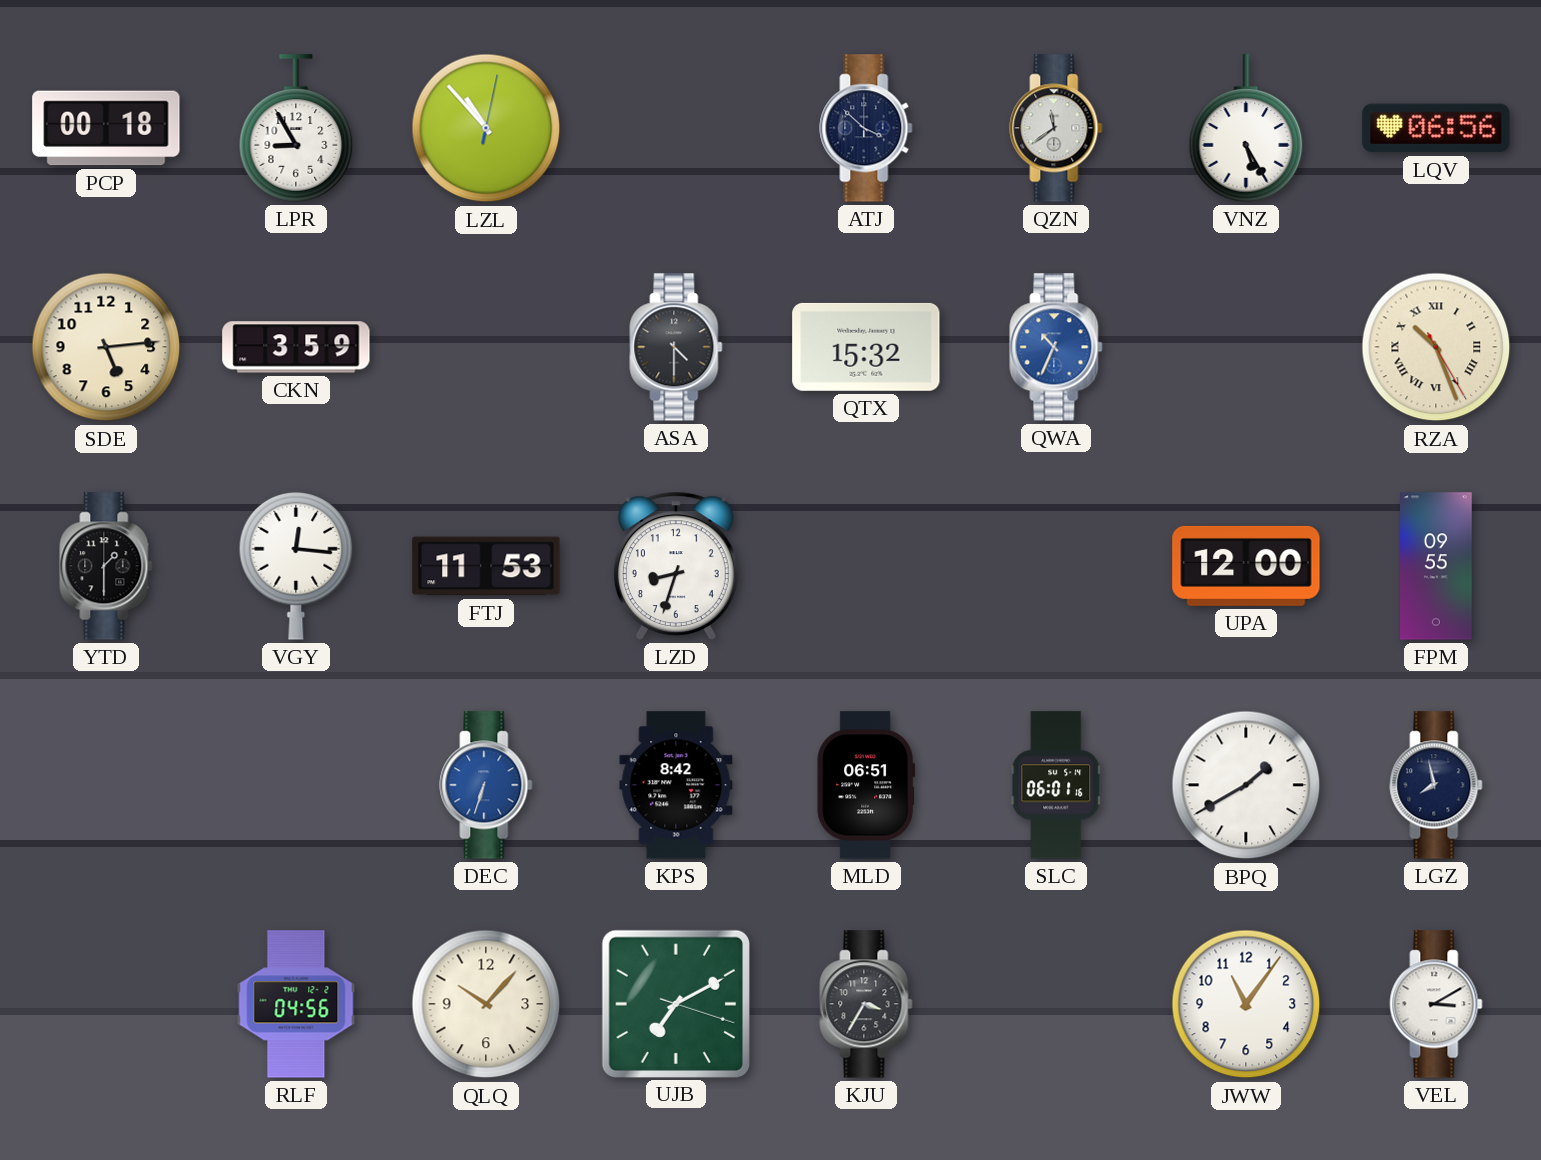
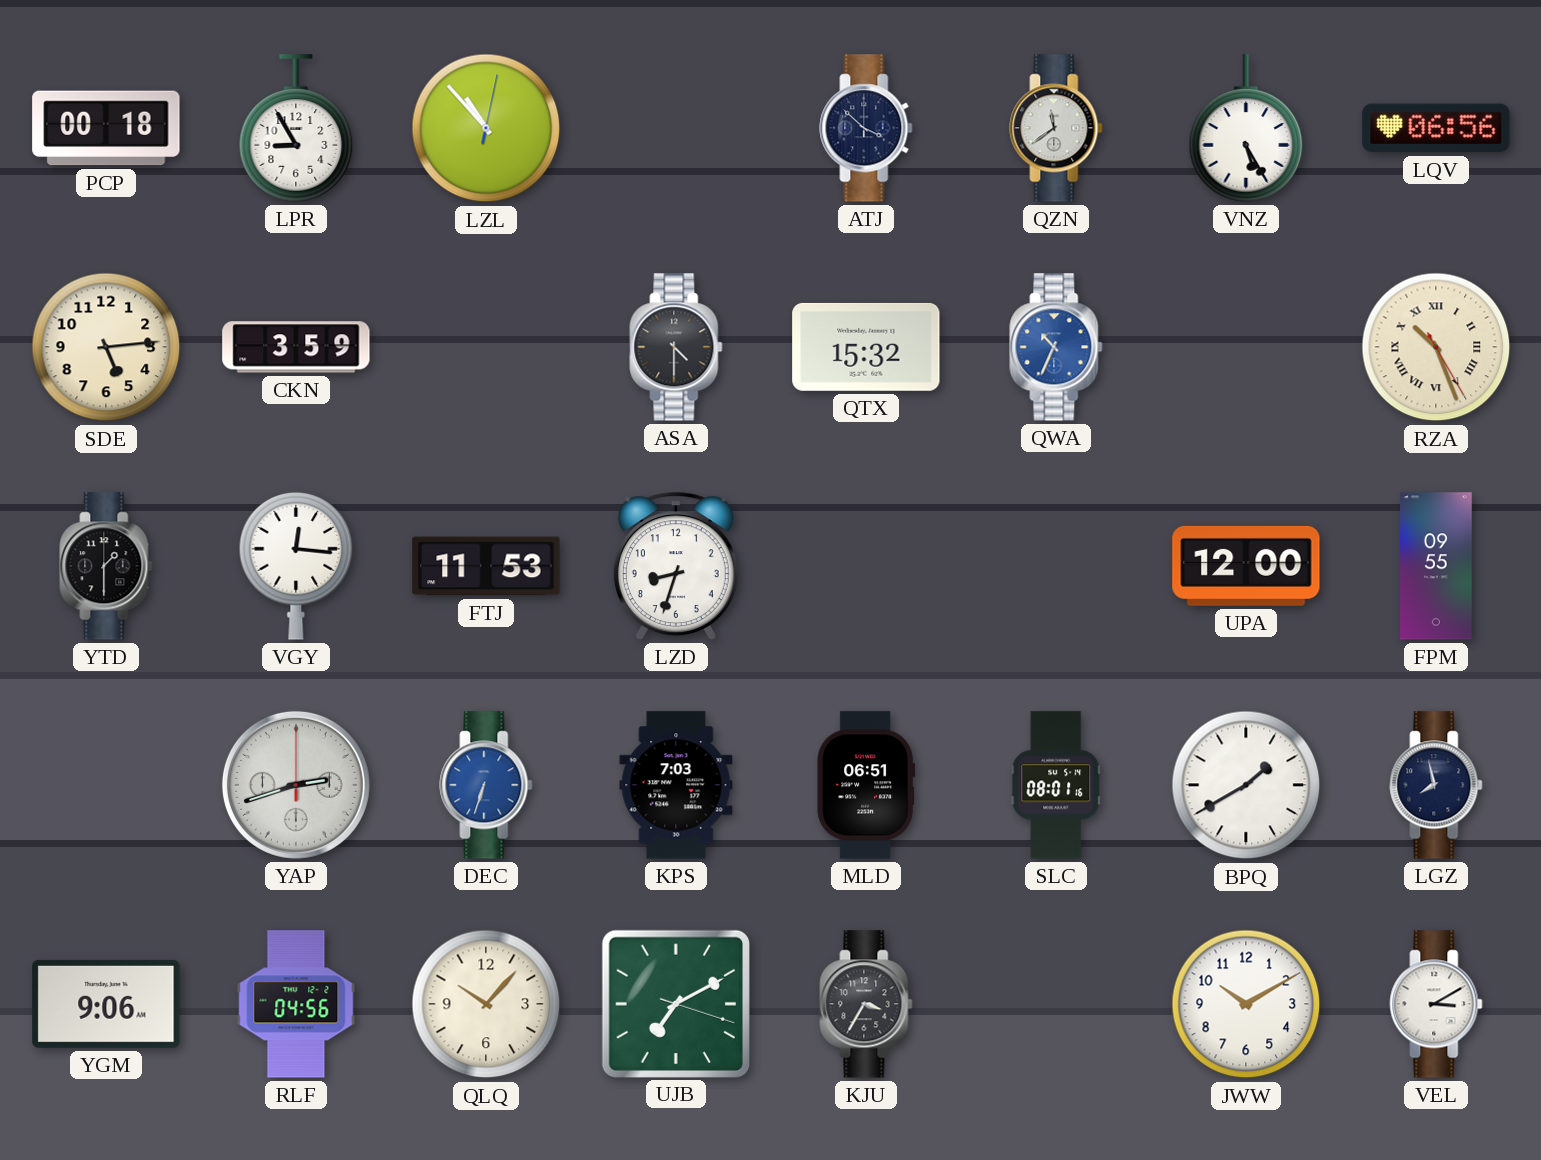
YAP: none -> 2:42 (296, 785)
KPS: 8:42 -> 7:03 (676, 785)
SLC: 06:01 -> 08:01 (1056, 785)
YGM: none -> 9:06 (106, 1004)
JWW: 11:06 -> 10:10 (1246, 1004)
